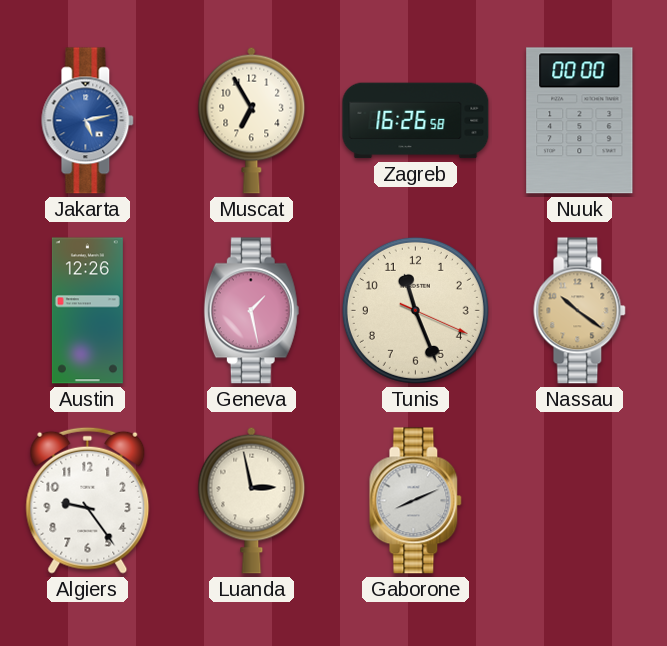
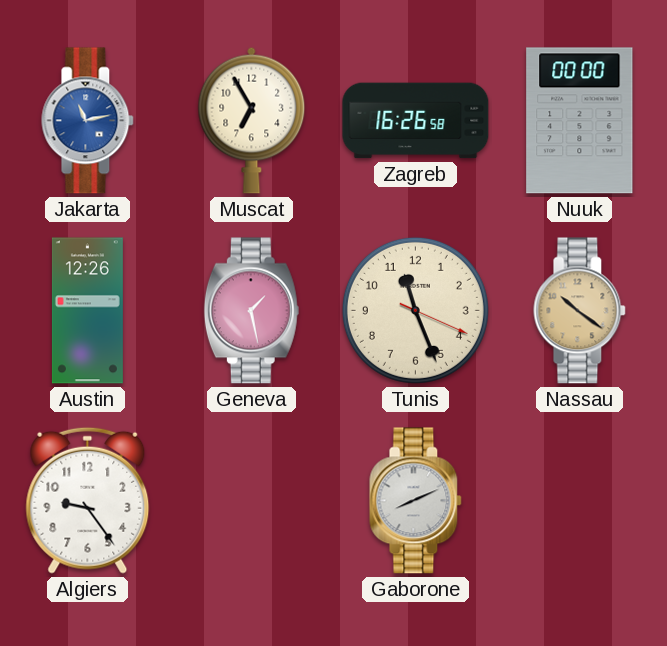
Jakarta: 5:13 -> 11:13 (88, 121)
Luanda: 2:58 -> none (252, 500)
